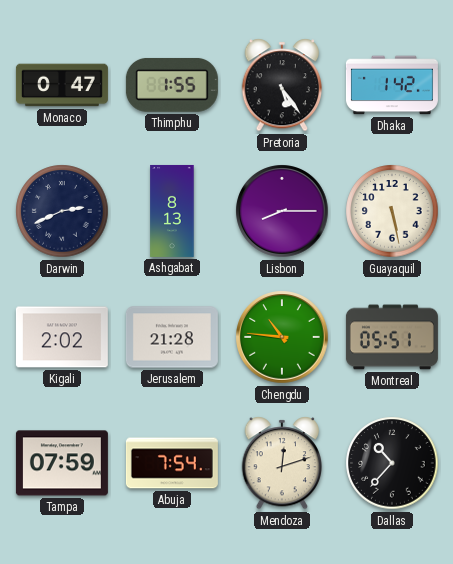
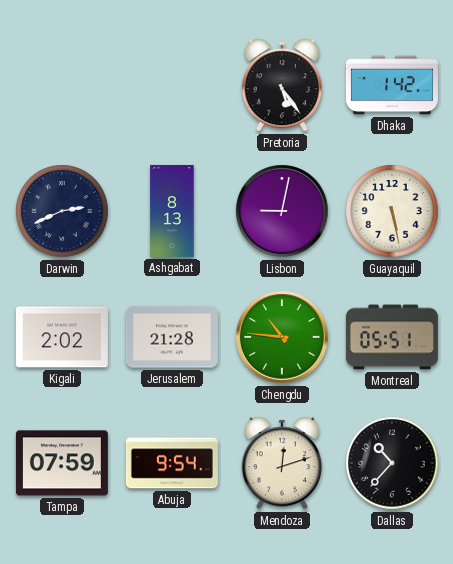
Monaco: 0:47 -> none (62, 85)
Thimphu: 1:55 -> none (172, 85)
Lisbon: 8:15 -> 9:02 (282, 211)
Abuja: 7:54 -> 9:54 (172, 463)
